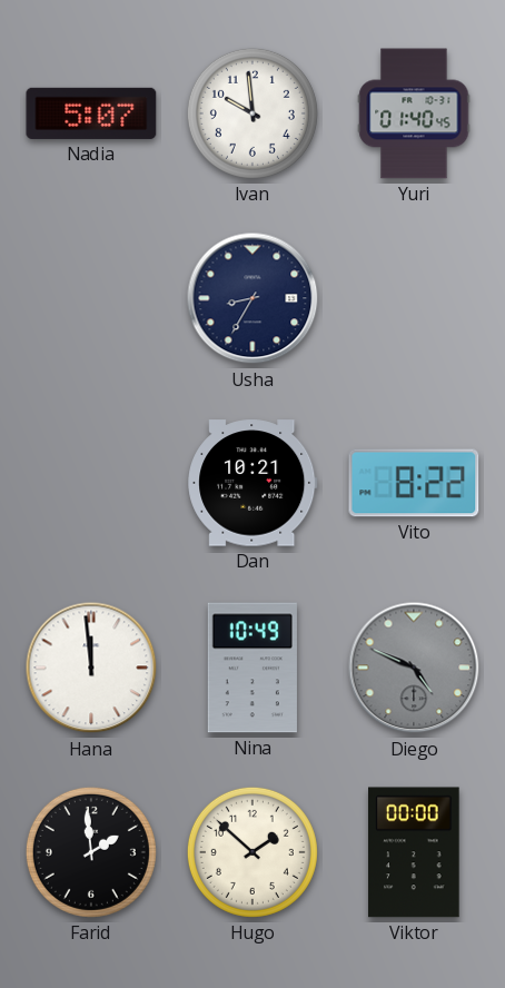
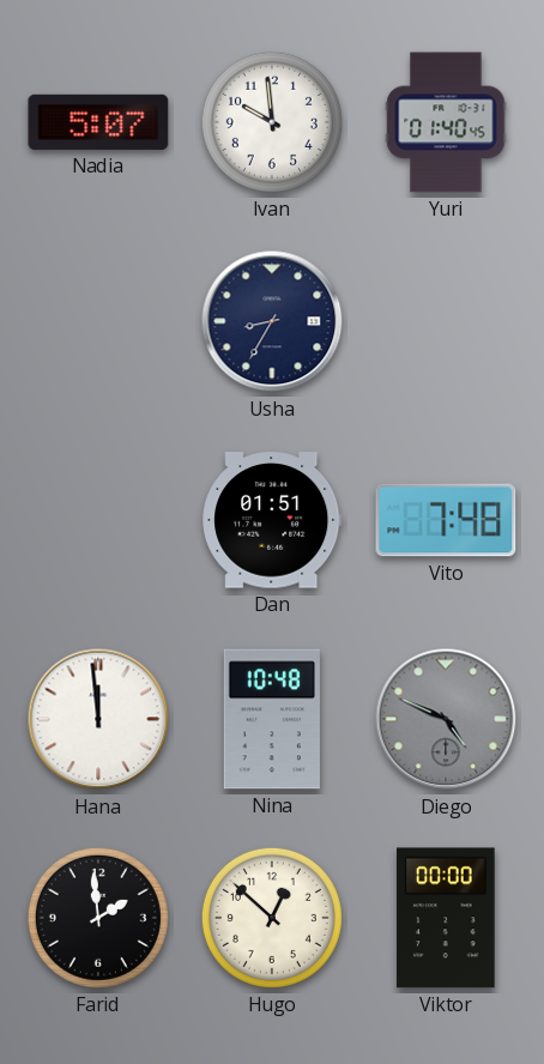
Dan: 10:21 -> 01:51 (272, 520)
Vito: 8:22 -> 7:48 (446, 520)
Nina: 10:49 -> 10:48 (272, 719)
Hugo: 1:52 -> 12:52 (272, 918)
